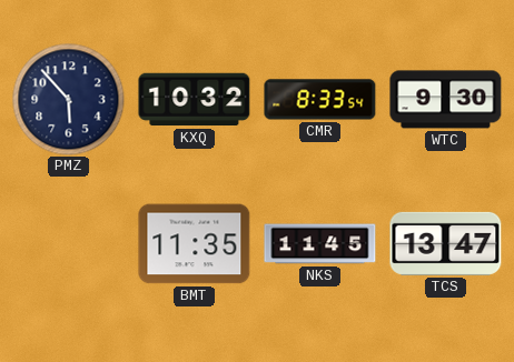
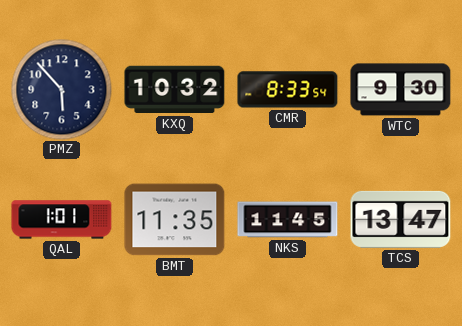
QAL: none -> 1:01 (62, 220)
